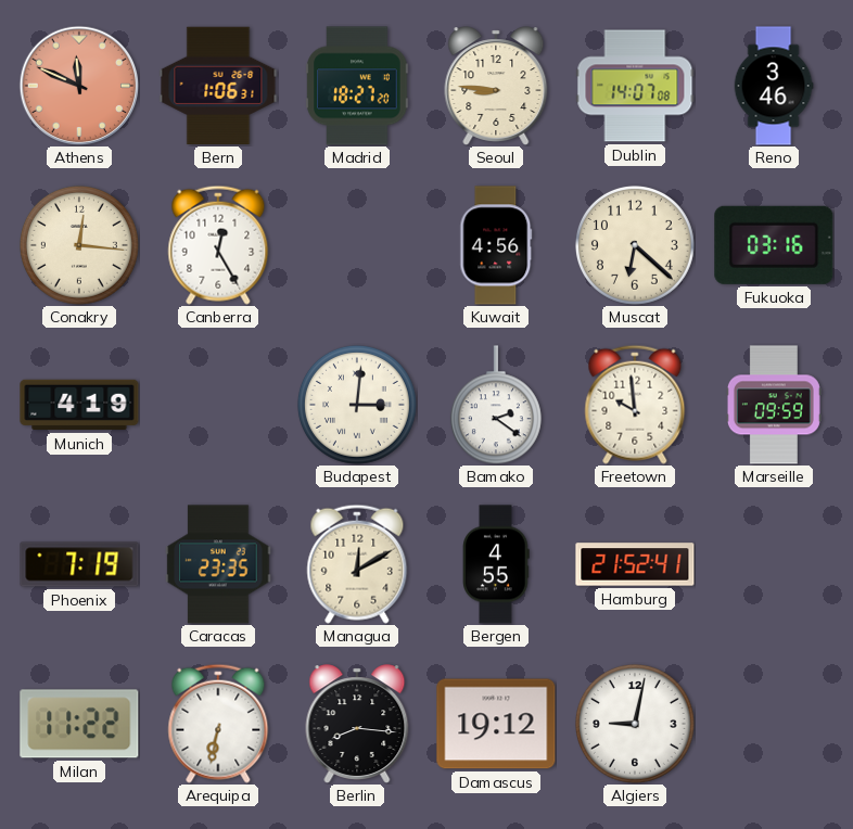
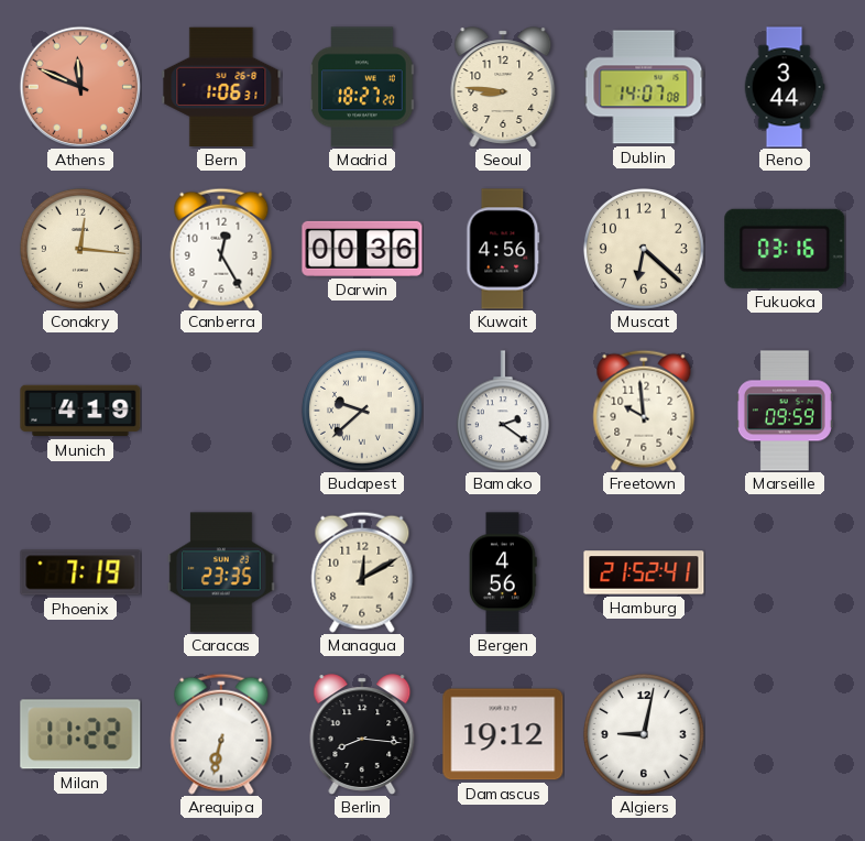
Reno: 3:46 -> 3:44 (785, 87)
Darwin: none -> 00:36 (362, 249)
Budapest: 3:01 -> 9:38 (362, 411)
Bergen: 4:55 -> 4:56 (503, 572)
